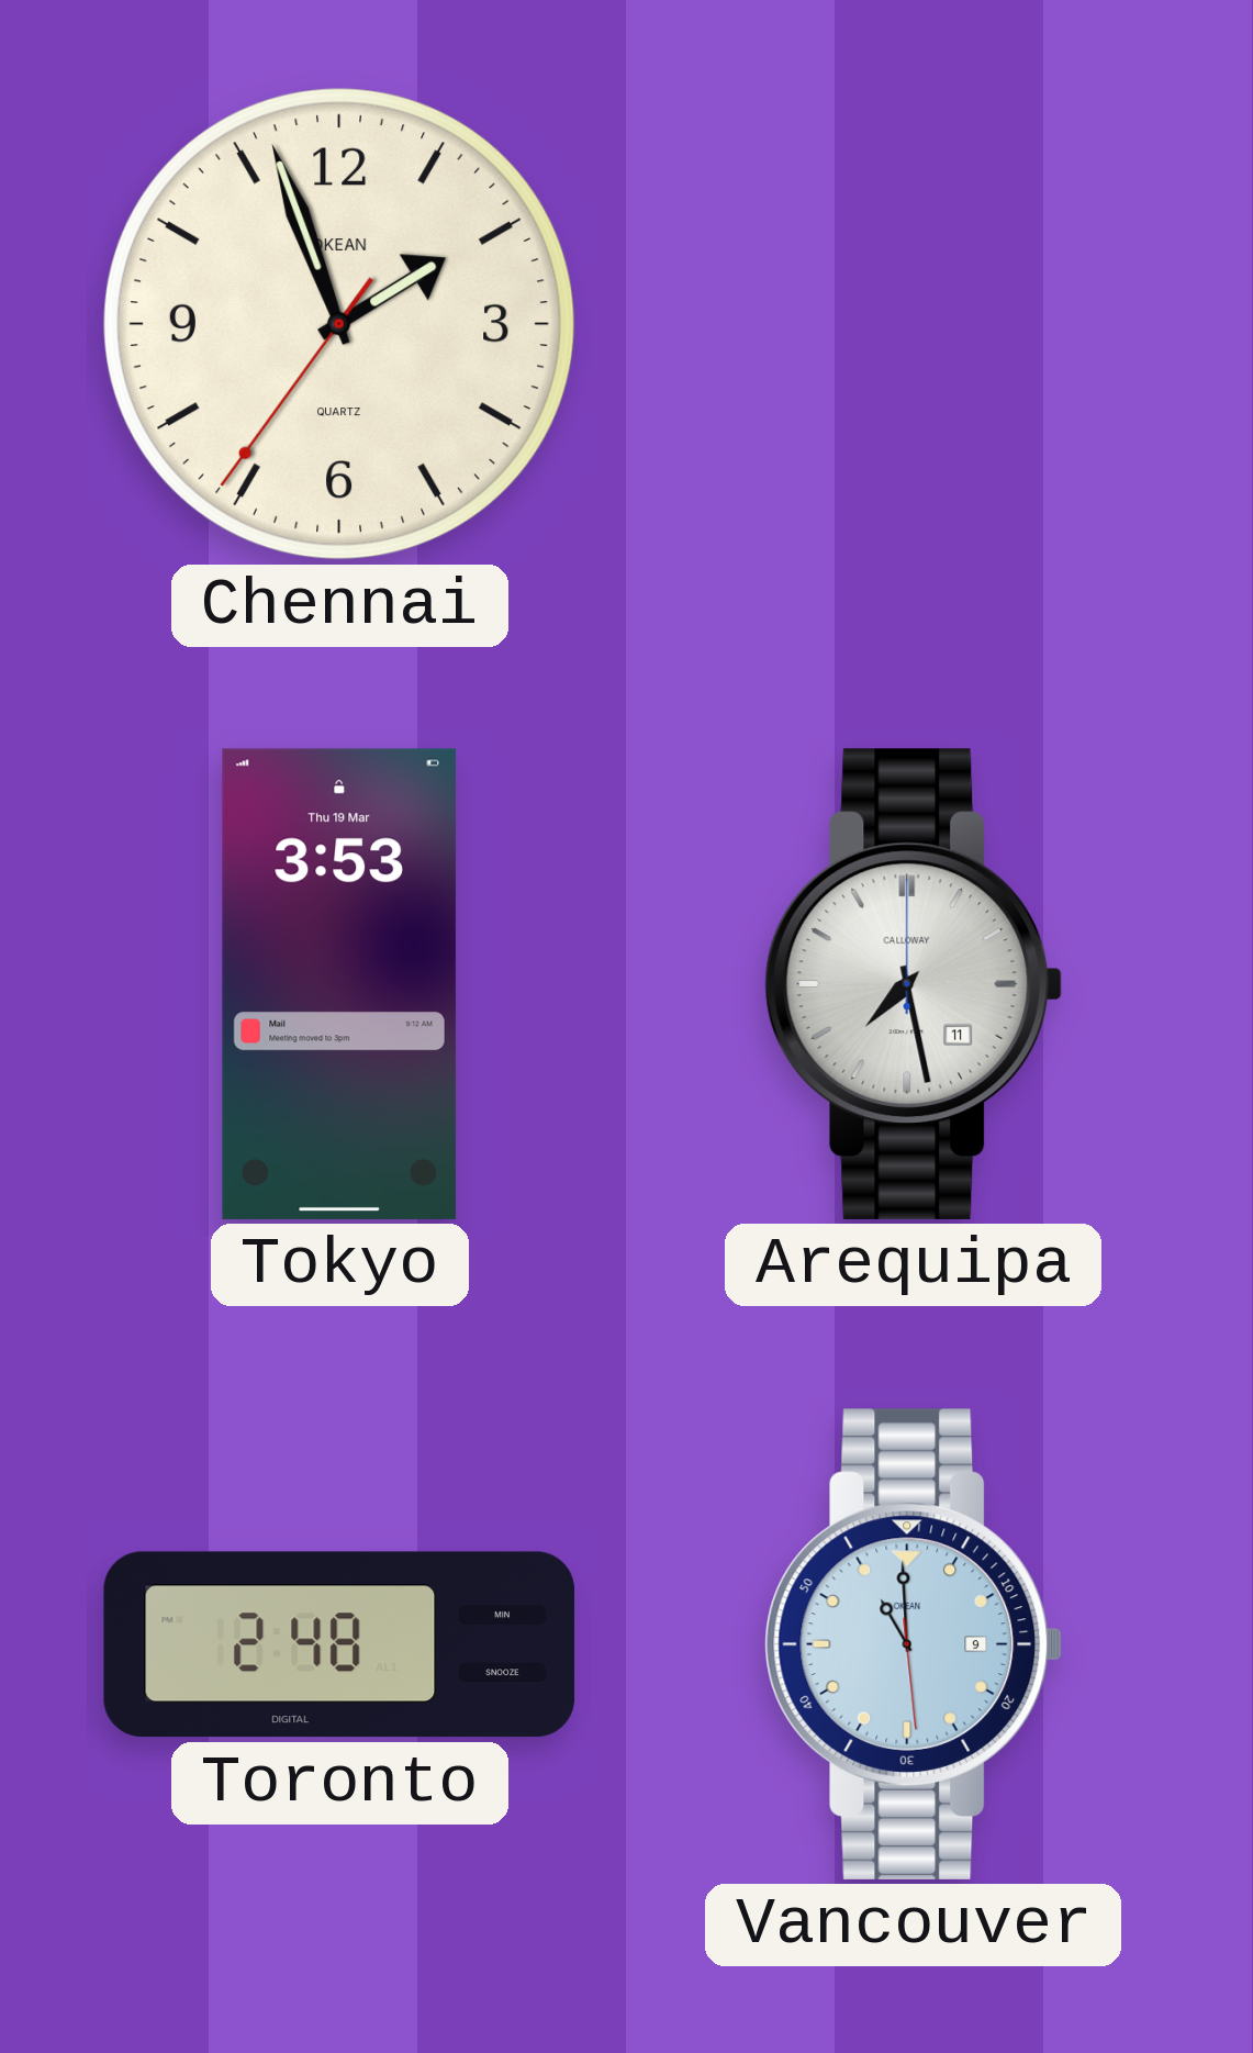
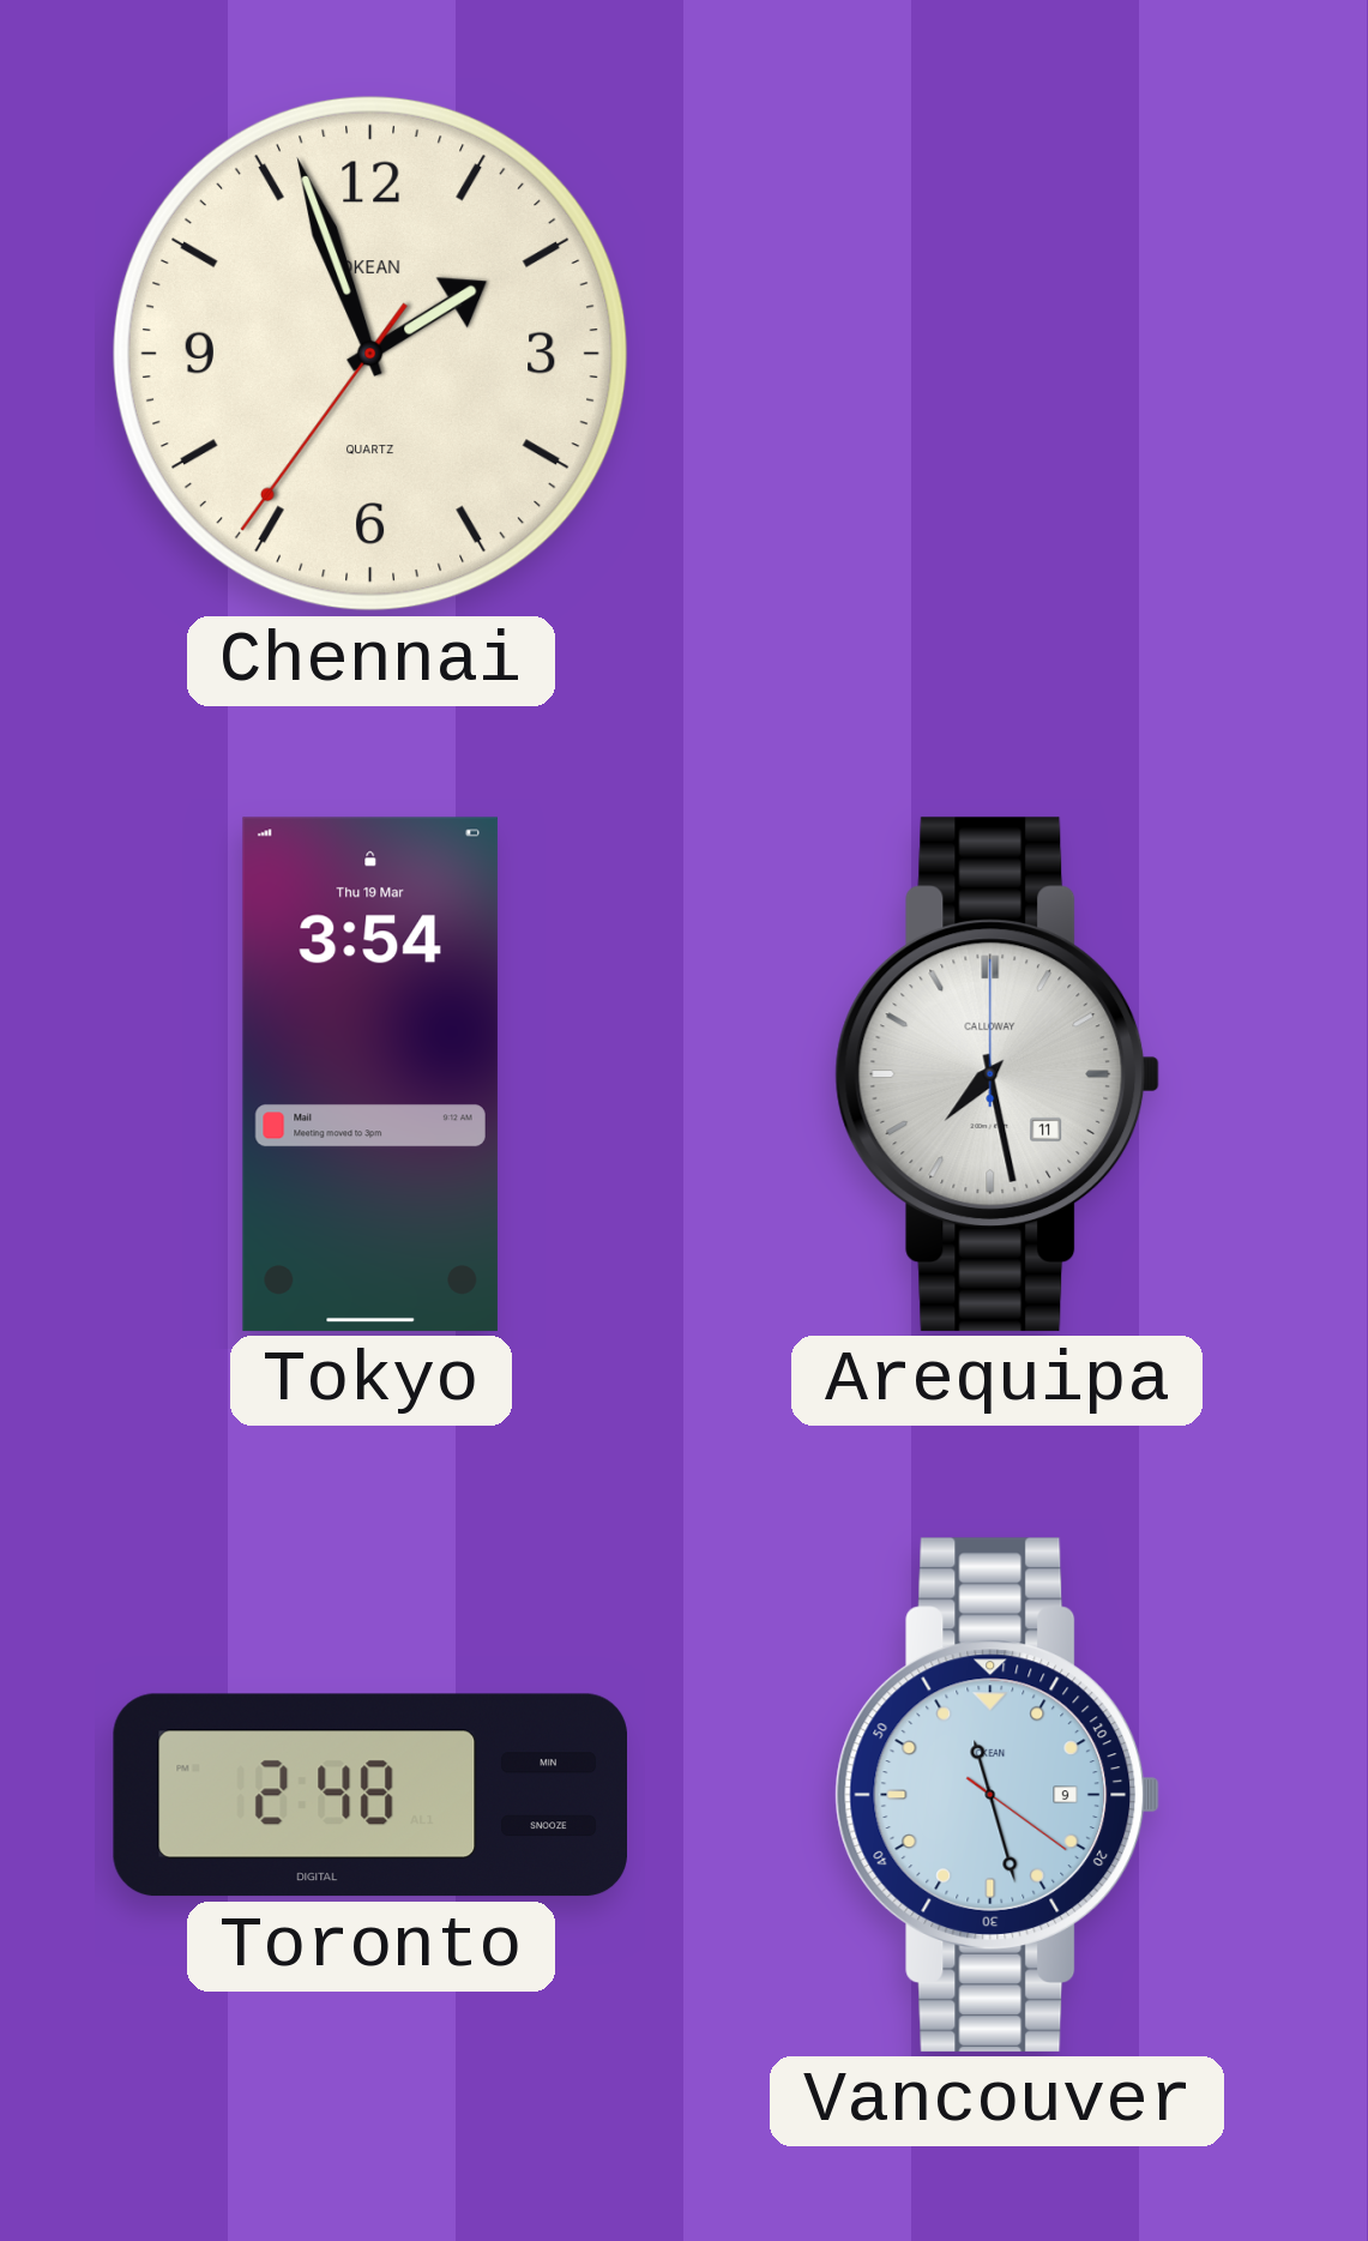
Tokyo: 3:53 -> 3:54 (370, 1074)
Vancouver: 10:59 -> 11:27 (998, 1795)
